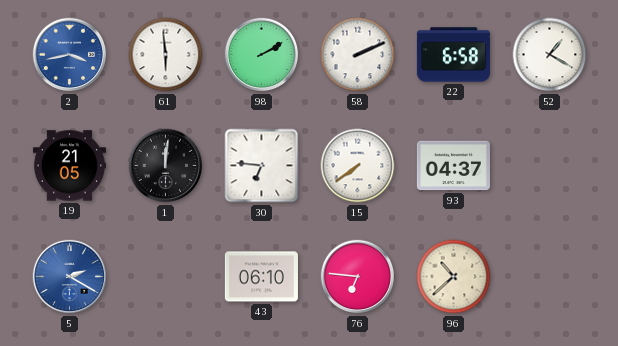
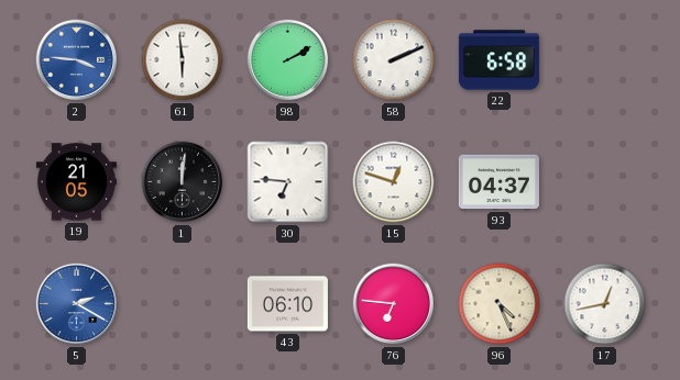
2: 3:43 -> 3:46 (77, 60)
52: 1:20 -> none (550, 55)
15: 7:39 -> 12:48 (394, 182)
96: 10:38 -> 4:26 (500, 304)
17: none -> 12:43 (605, 304)
